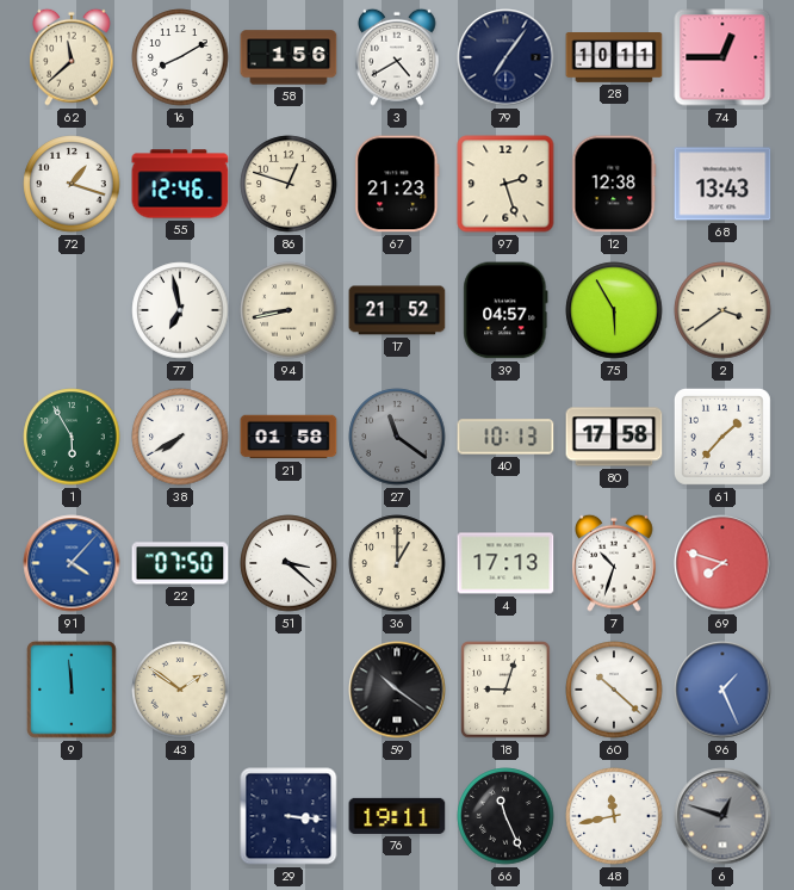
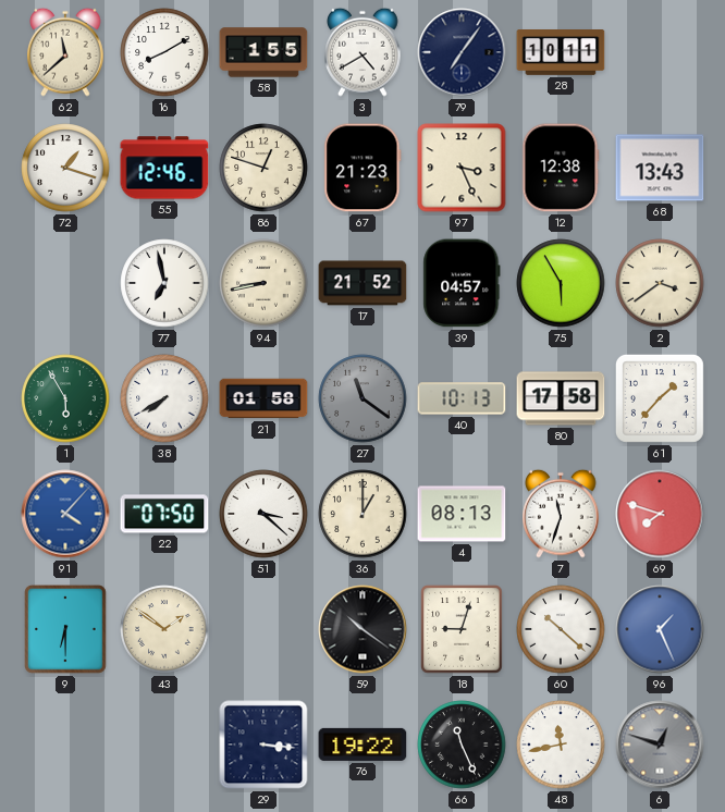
58: 1:56 -> 1:55 (263, 52)
74: 12:45 -> none (722, 57)
97: 2:27 -> 3:26 (462, 168)
4: 17:13 -> 08:13 (462, 514)
7: 10:33 -> 11:33 (561, 514)
9: 11:59 -> 6:30 (65, 629)
76: 19:11 -> 19:22 (362, 745)
